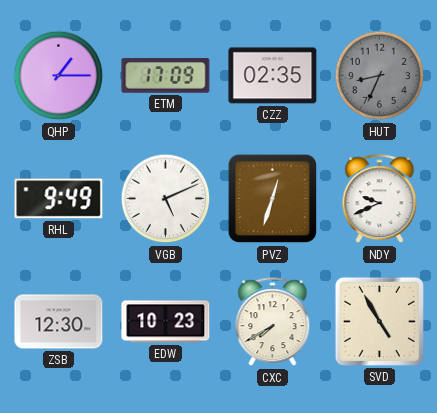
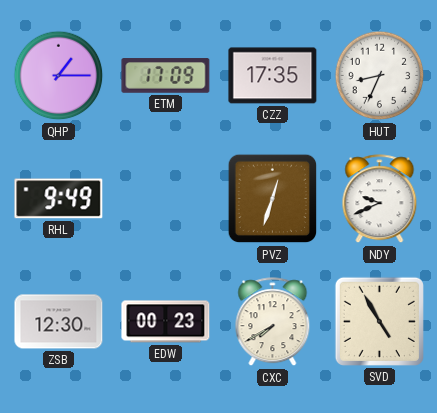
CZZ: 02:35 -> 17:35 (273, 76)
HUT dial: grey -> white (380, 76)
VGB: 5:11 -> none (166, 199)
EDW: 10:23 -> 00:23 (166, 322)
